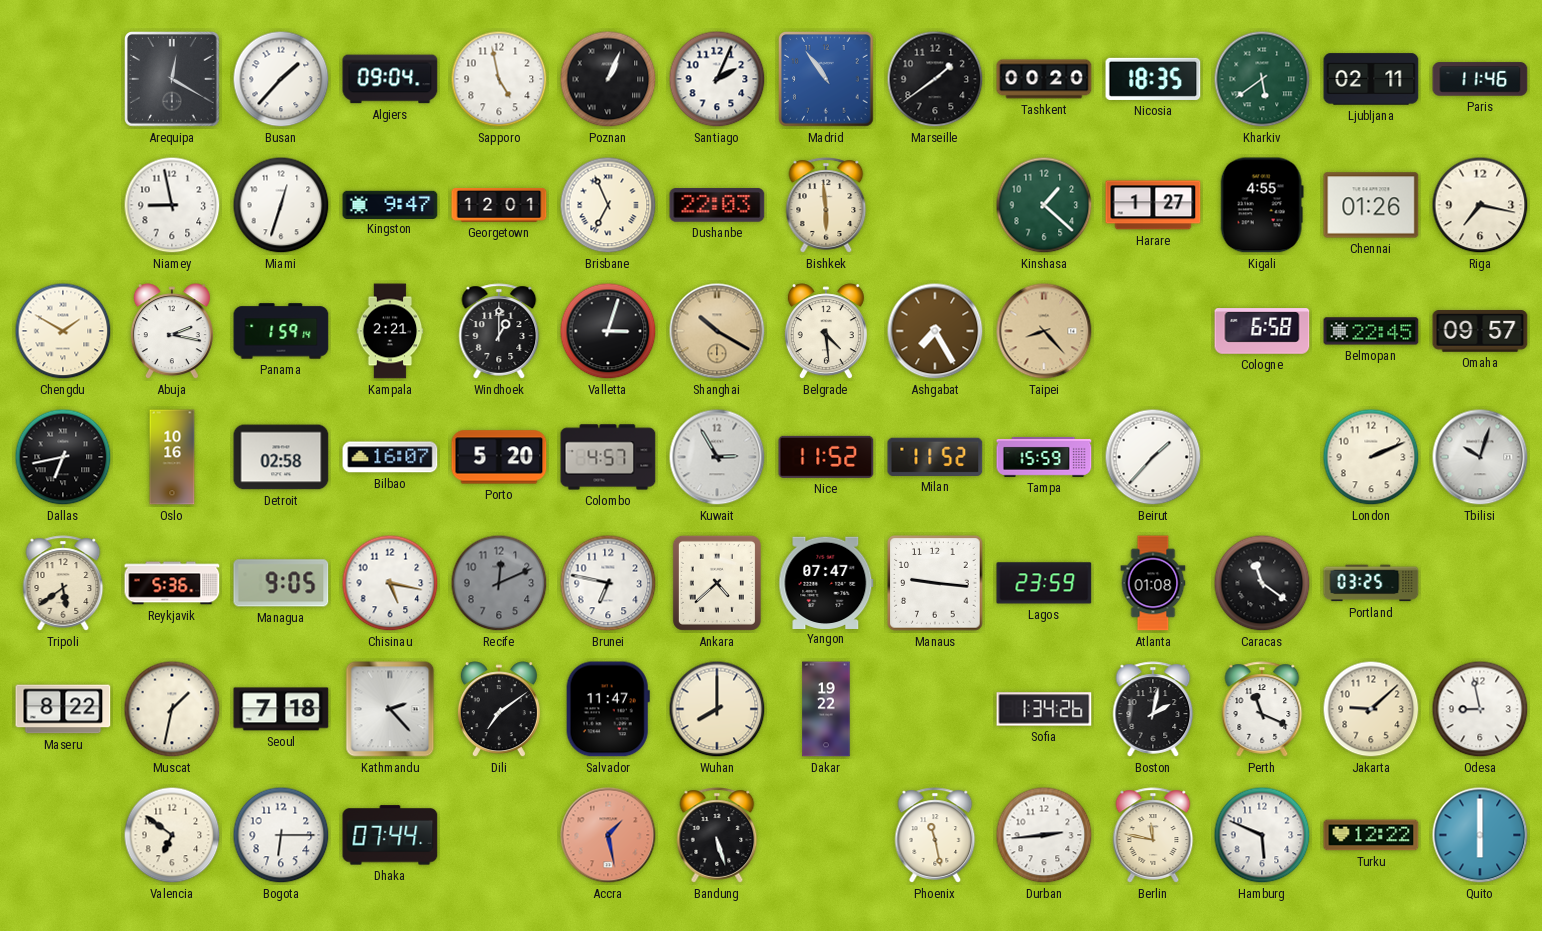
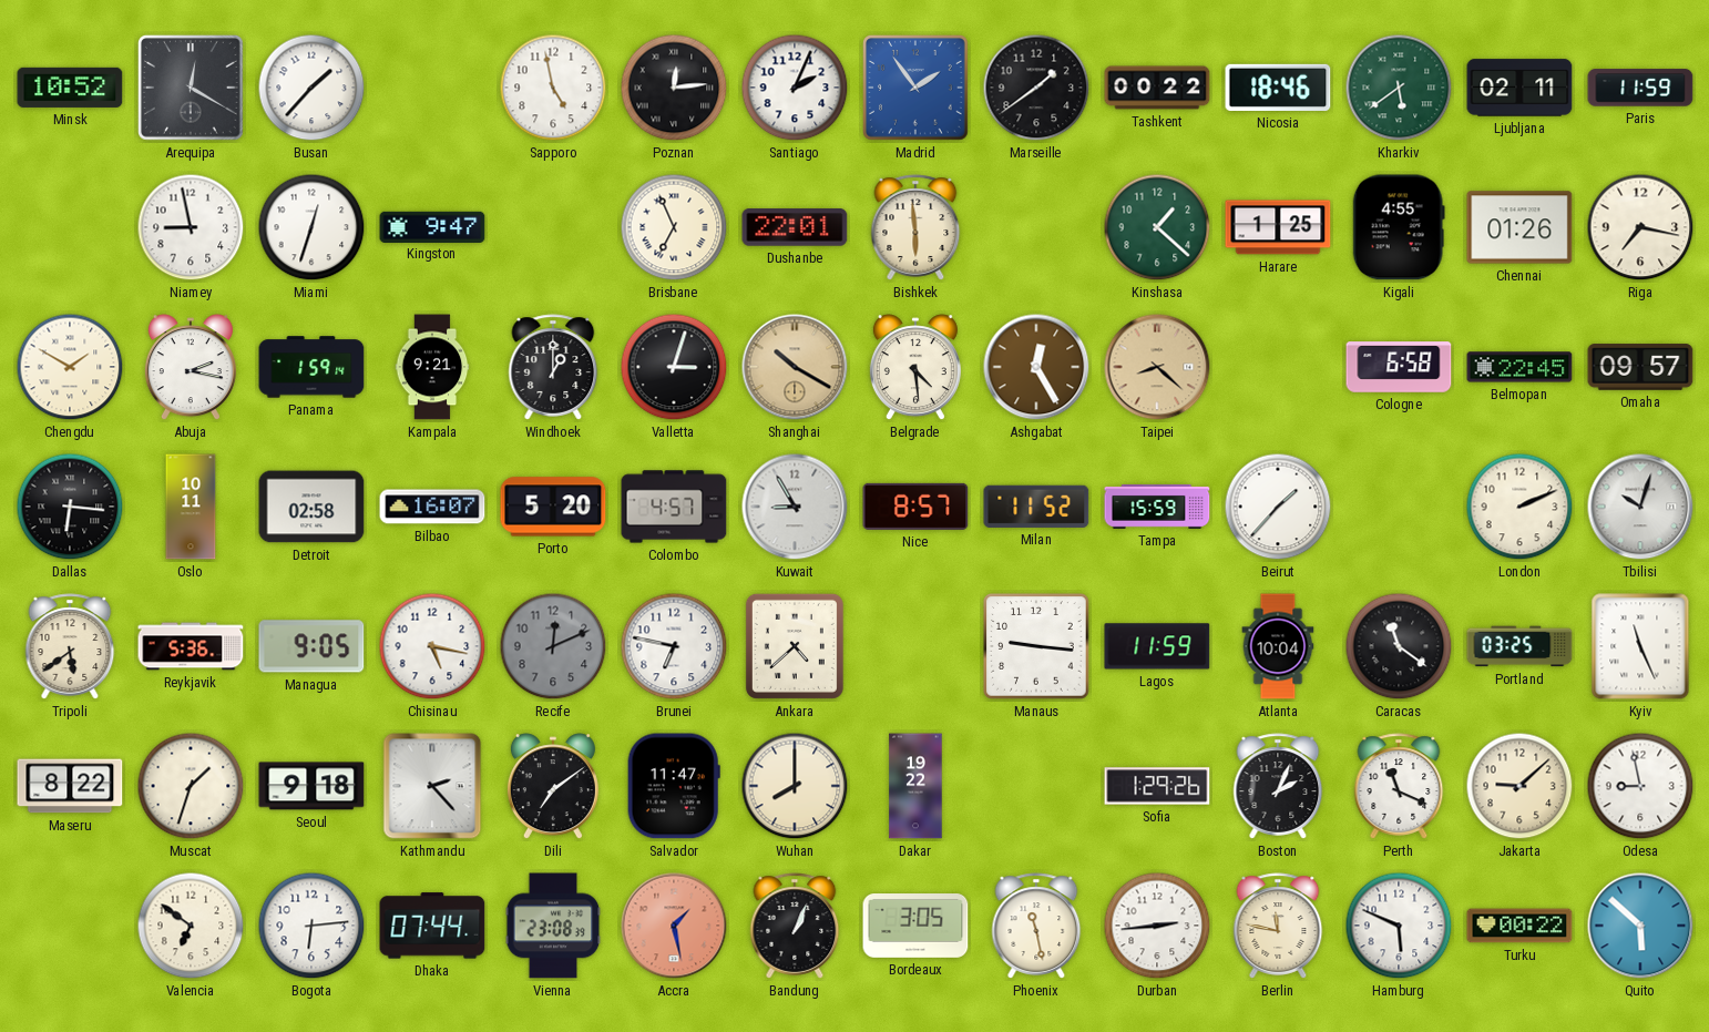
Minsk: none -> 10:52 (70, 88)
Algiers: 09:04 -> none (390, 79)
Poznan: 1:04 -> 12:14 (674, 88)
Madrid: 10:54 -> 1:54 (917, 89)
Tashkent: 00:20 -> 00:22 (1157, 88)
Nicosia: 18:35 -> 18:46 (1278, 88)
Paris: 11:46 -> 11:59 (1640, 88)
Georgetown: 12:01 -> none (499, 206)
Dushanbe: 22:03 -> 22:01 (795, 227)
Harare: 1:27 -> 1:25 (1278, 227)
Kampala: 2:21 -> 9:21 (432, 367)
Ashgabat: 7:25 -> 12:25 (1036, 367)
Taipei: 8:23 -> 8:22 (1157, 367)
Dallas: 6:43 -> 6:16 (70, 507)
Oslo: 10:16 -> 10:11 (191, 507)
Kuwait: 2:55 -> 8:55 (795, 507)
Nice: 11:52 -> 8:57 (915, 507)
Yangon: 07:47 -> none (826, 582)
Lagos: 23:59 -> 11:59 (1157, 646)
Atlanta: 01:08 -> 10:04 (1278, 646)
Kyiv: none -> 11:26 (1640, 646)
Muscat: 1:32 -> 1:33 (191, 786)
Seoul: 7:18 -> 9:18 (311, 786)
Sofia: 1:34 -> 1:29 (1157, 786)
Boston: 2:02 -> 2:04 (1278, 786)
Bogota: 6:15 -> 6:14 (311, 926)
Vienna: none -> 23:08 (553, 926)
Bandung: 5:27 -> 1:04 (795, 926)
Bordeaux: none -> 3:05 (915, 927)
Turku: 12:22 -> 00:22 (1519, 926)
Quito: 6:00 -> 5:52 (1640, 926)
